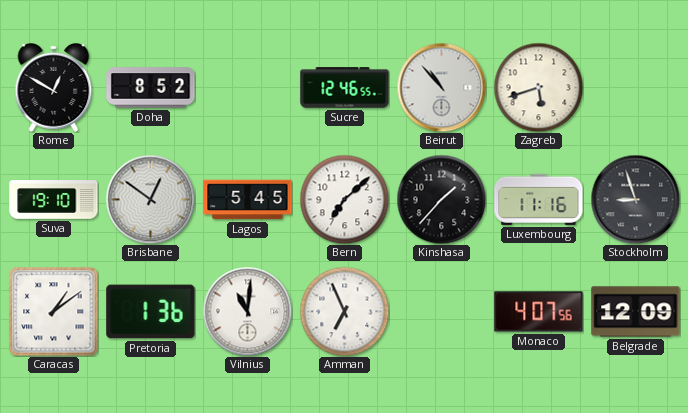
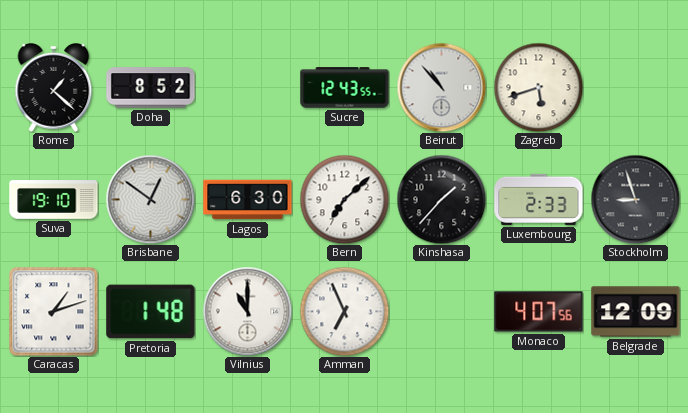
Rome: 12:50 -> 1:22 (54, 88)
Sucre: 12:46 -> 12:43 (345, 88)
Lagos: 5:45 -> 6:30 (248, 200)
Luxembourg: 11:16 -> 2:33 (539, 199)
Caracas: 1:09 -> 1:12 (53, 311)
Pretoria: 1:36 -> 1:48 (151, 312)
Vilnius: 11:01 -> 11:00 (247, 311)
